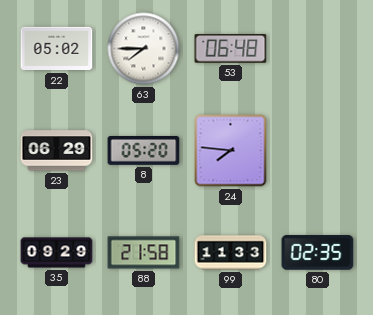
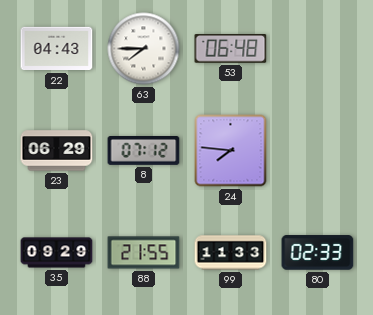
22: 05:02 -> 04:43 (57, 49)
8: 05:20 -> 07:12 (144, 151)
88: 21:58 -> 21:55 (144, 253)
80: 02:35 -> 02:33 (318, 253)
